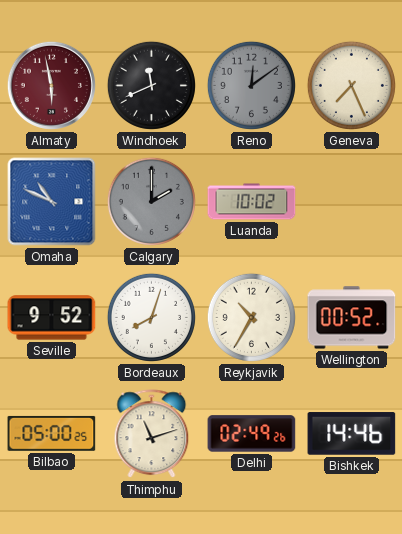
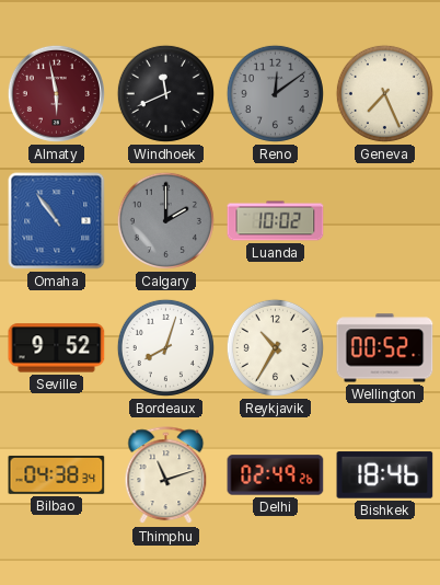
Omaha: 10:49 -> 10:54 (57, 221)
Bilbao: 05:00 -> 04:38 (57, 474)
Bishkek: 14:46 -> 18:46 (385, 475)
